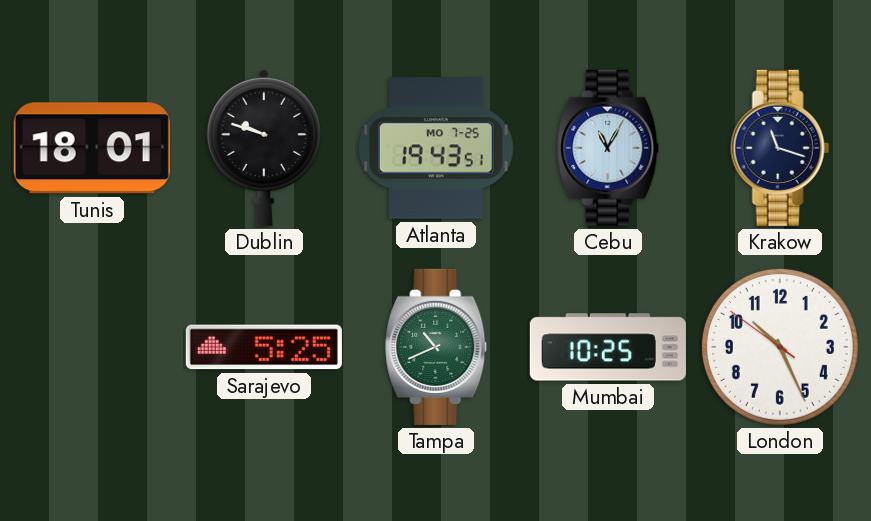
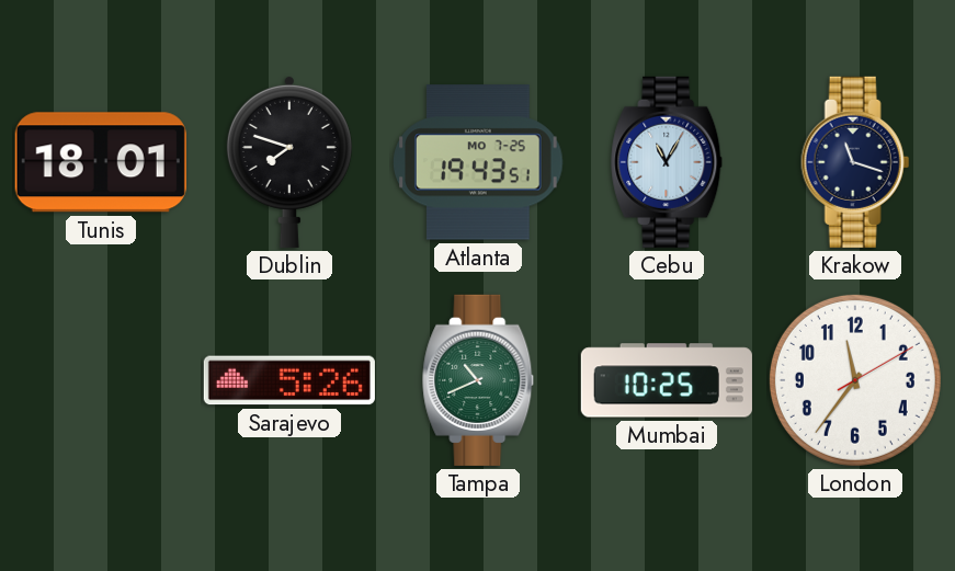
Dublin: 9:48 -> 7:48 (289, 161)
Sarajevo: 5:25 -> 5:26 (289, 380)
London: 10:25 -> 11:36 (855, 380)
